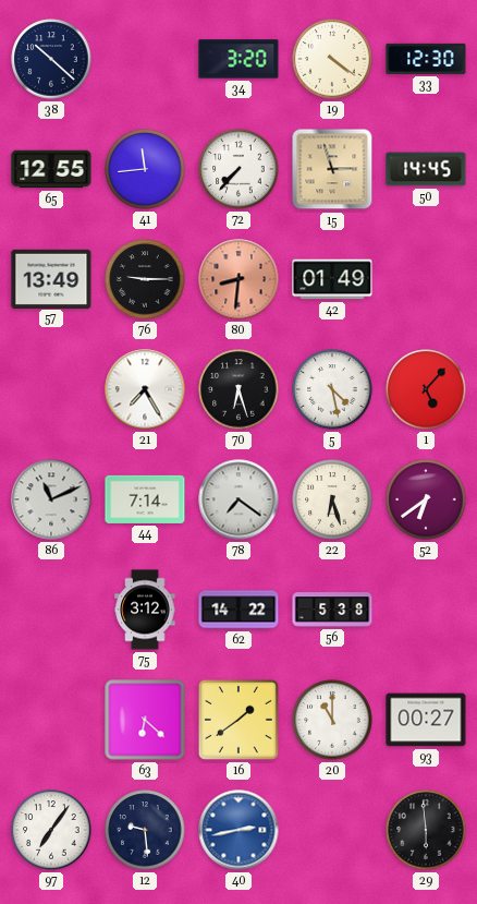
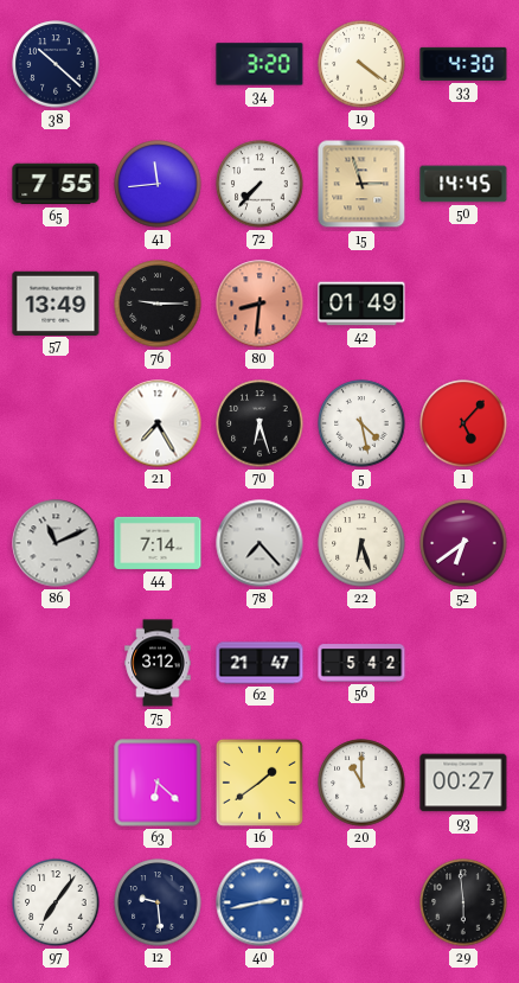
33: 12:30 -> 4:30 (463, 64)
65: 12:55 -> 7:55 (56, 184)
78: 7:21 -> 7:23 (259, 543)
62: 14:22 -> 21:47 (259, 663)
56: 5:38 -> 5:42 (361, 663)
